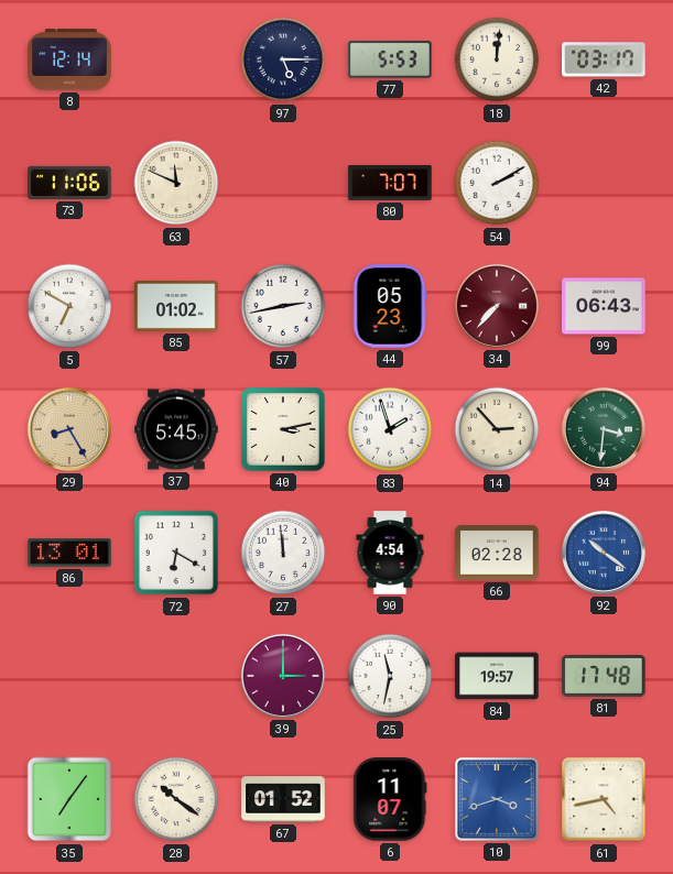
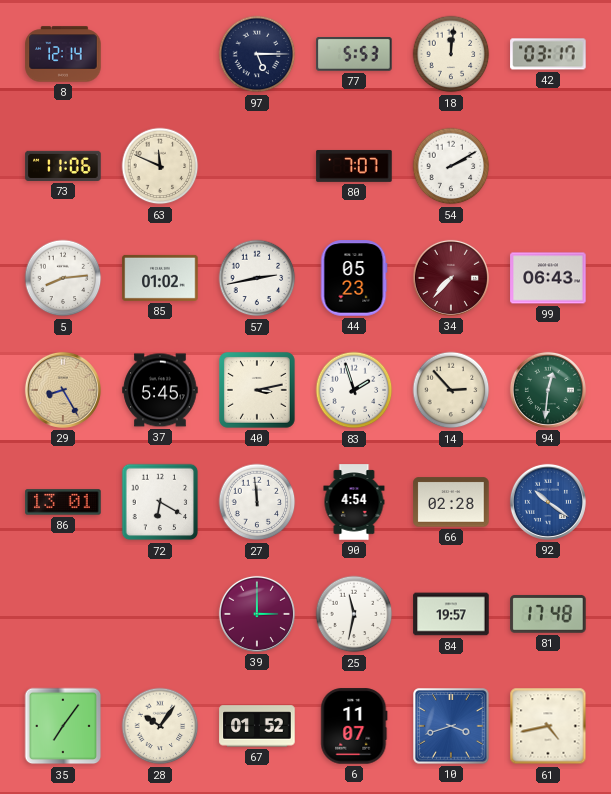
5: 6:50 -> 8:14 (63, 278)
94: 3:31 -> 12:31 (548, 390)
28: 10:21 -> 10:06 (160, 726)
